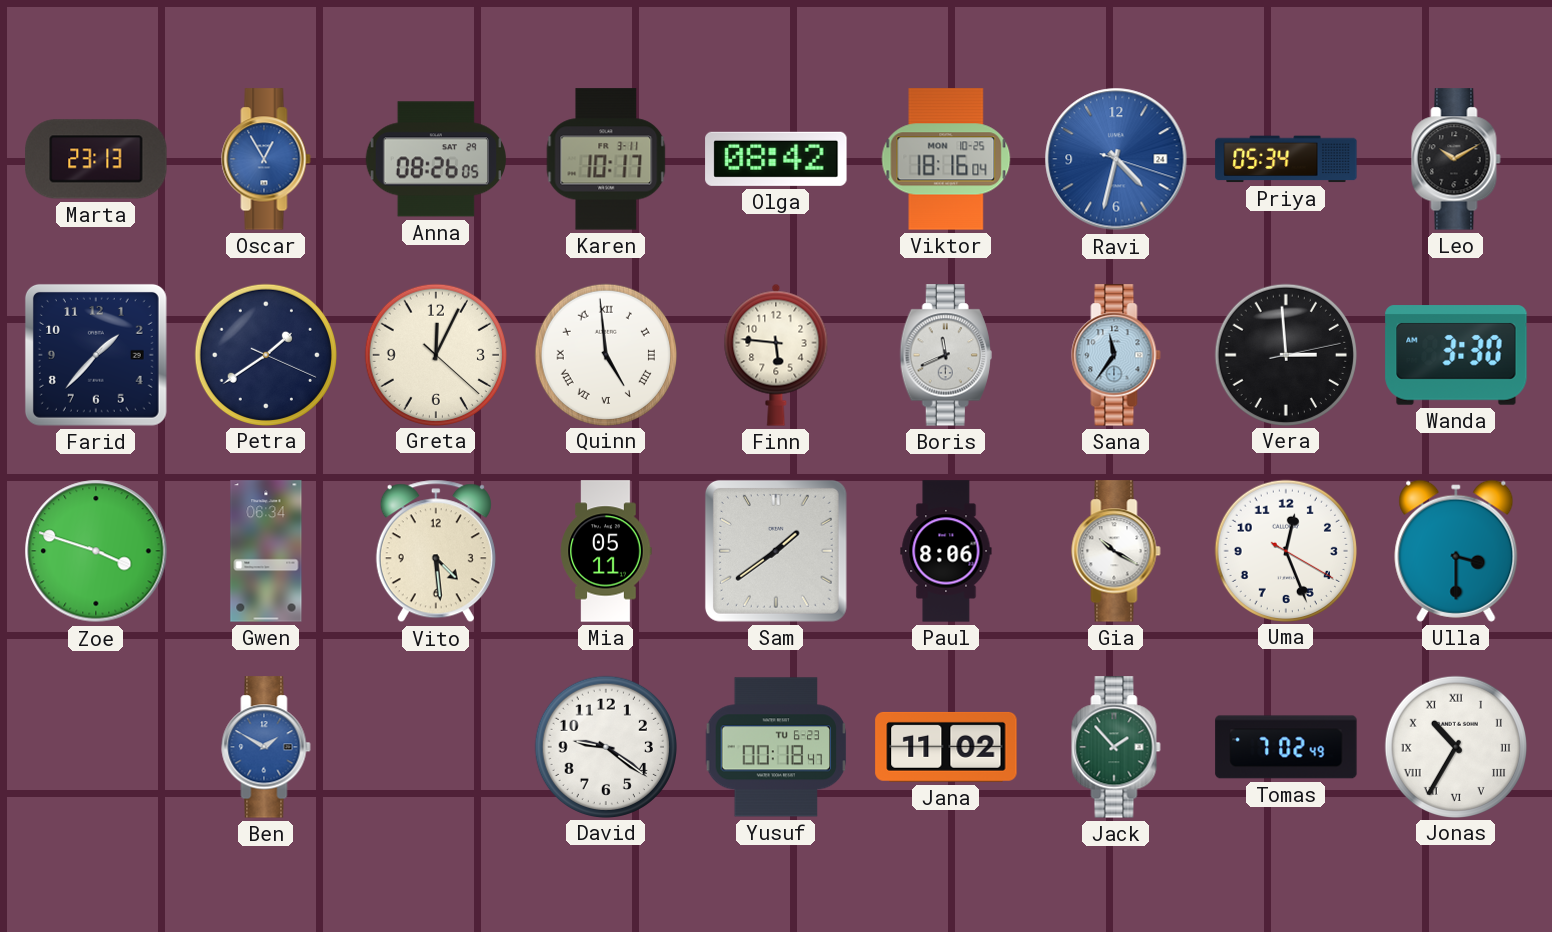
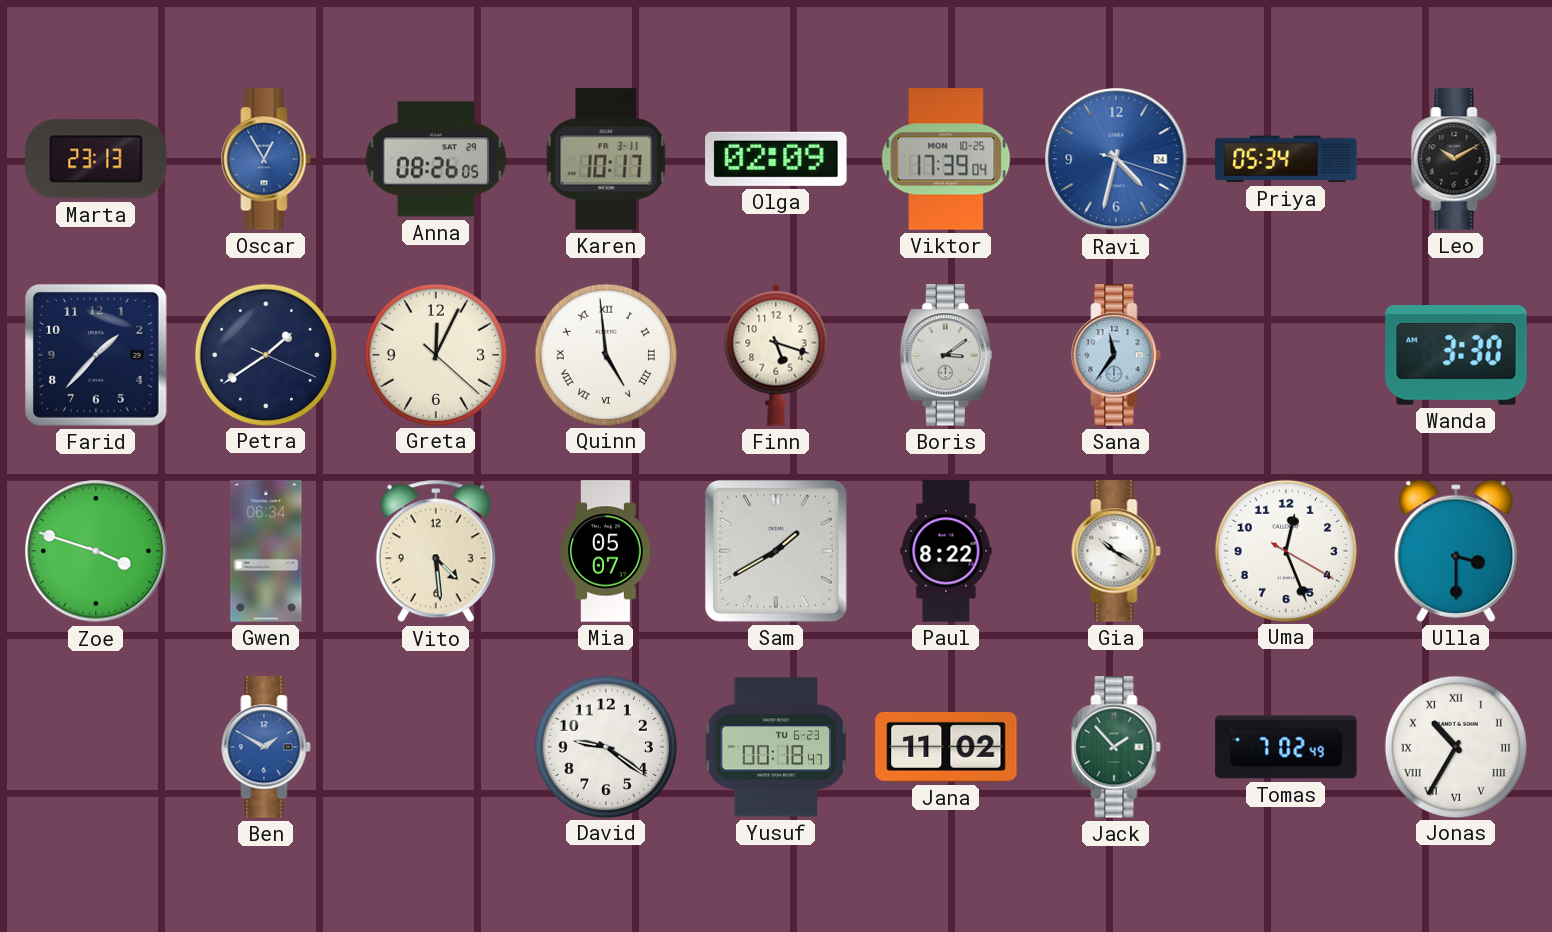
Olga: 08:42 -> 02:09 (776, 159)
Viktor: 18:16 -> 17:39 (946, 159)
Finn: 5:46 -> 5:18 (776, 355)
Boris: 11:41 -> 3:09 (946, 355)
Vera: 2:59 -> none (1285, 354)
Mia: 05:11 -> 05:07 (606, 551)
Sam: 1:39 -> 1:40 (776, 551)
Paul: 8:06 -> 8:22 (946, 551)
